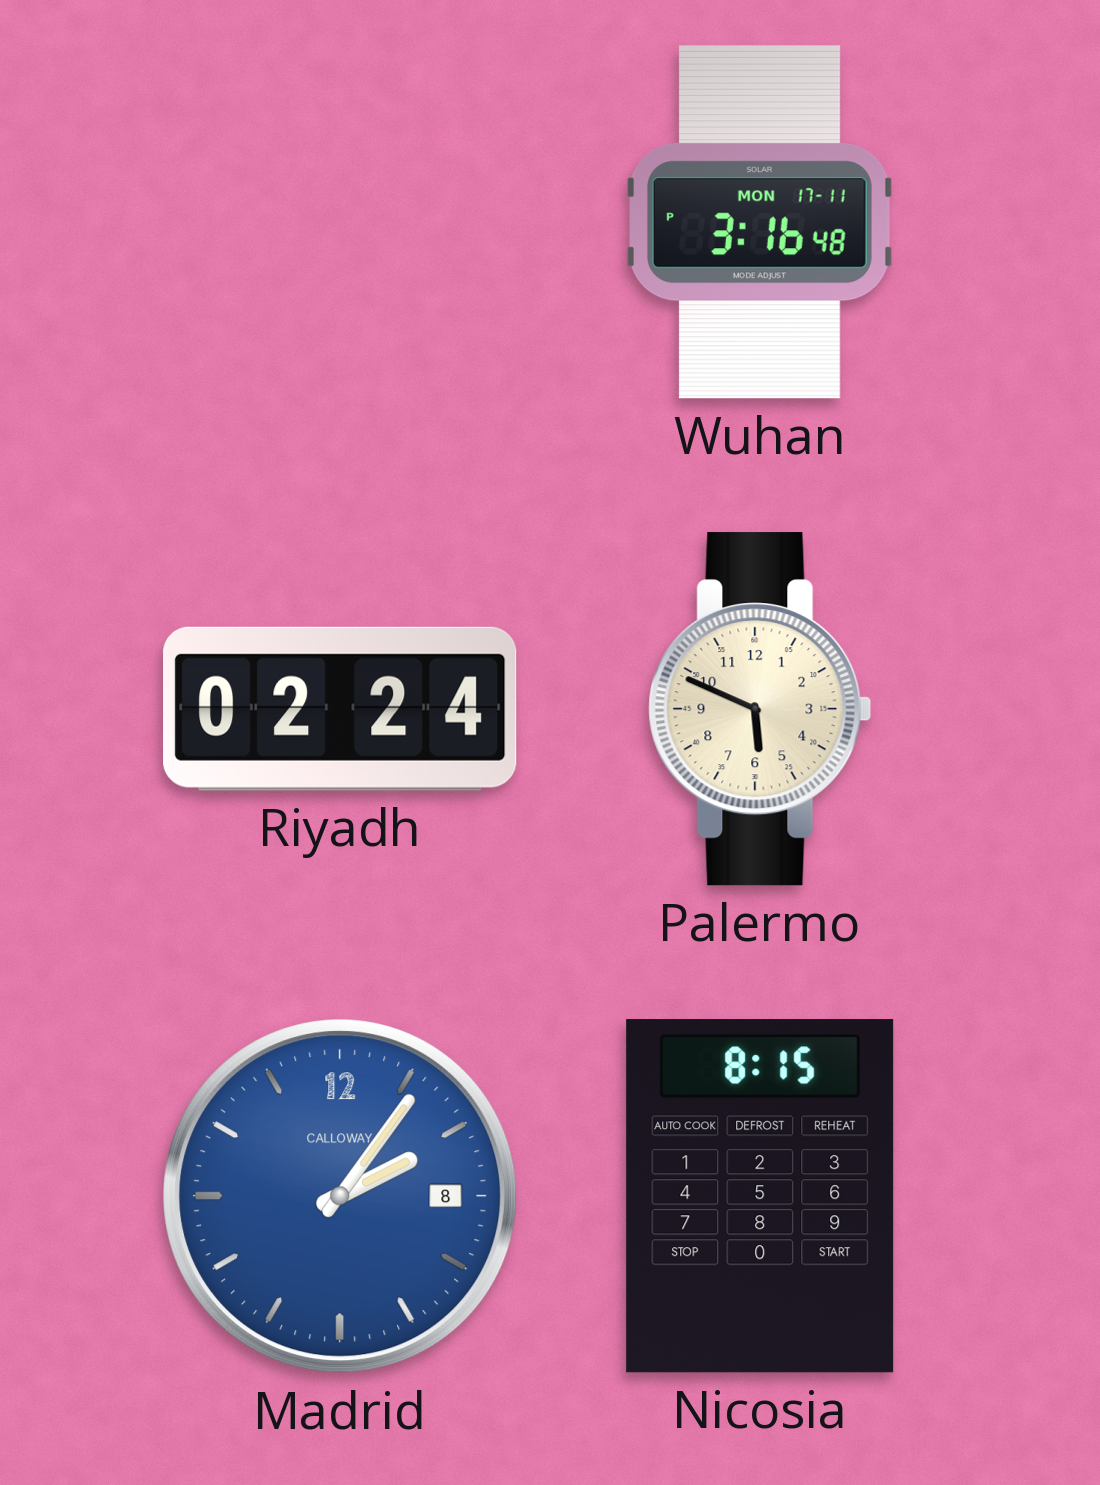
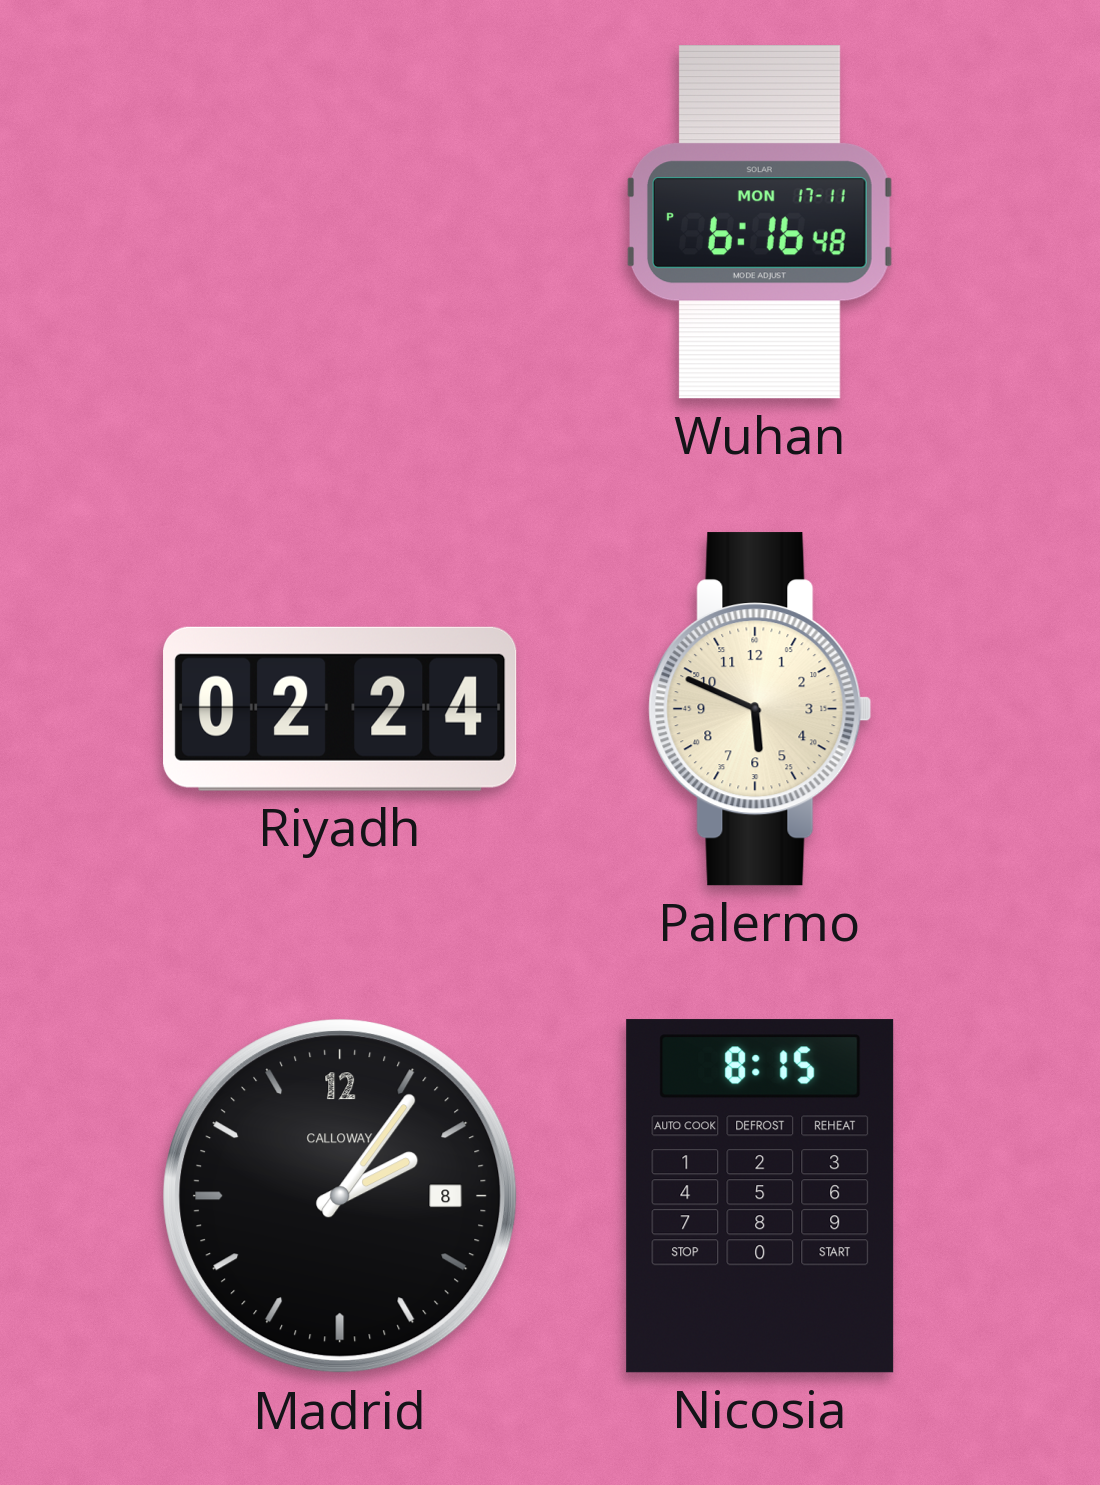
Wuhan: 3:16 -> 6:16 (760, 222)
Madrid dial: blue -> black (340, 1196)
